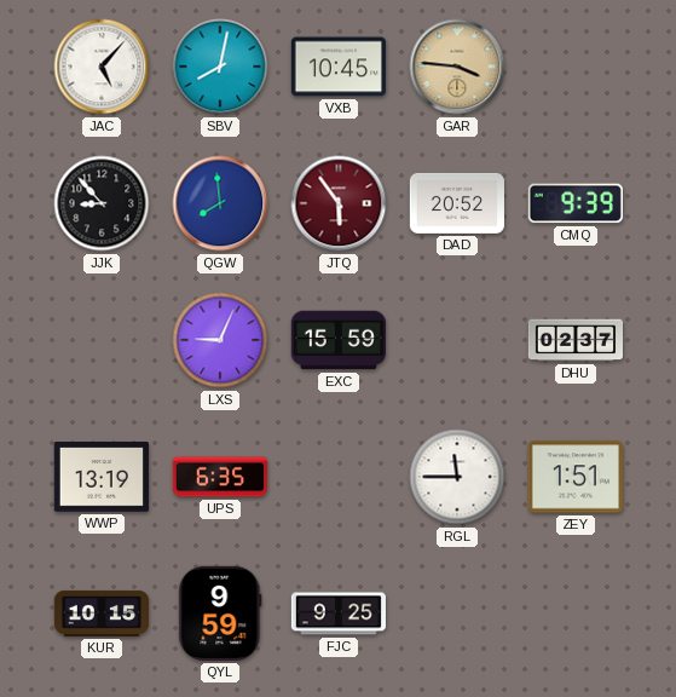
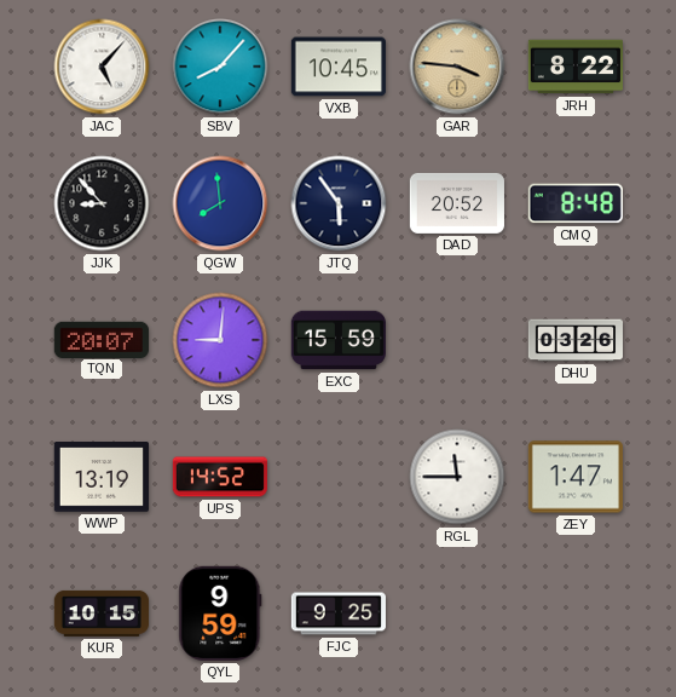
SBV: 8:02 -> 8:07 (220, 67)
JRH: none -> 8:22 (574, 67)
JTQ dial: burgundy -> navy (339, 203)
CMQ: 9:39 -> 8:48 (576, 203)
TQN: none -> 20:07 (102, 339)
LXS: 9:04 -> 9:01 (220, 340)
DHU: 02:37 -> 03:26 (574, 340)
UPS: 6:35 -> 14:52 (220, 477)
ZEY: 1:51 -> 1:47 (576, 477)
